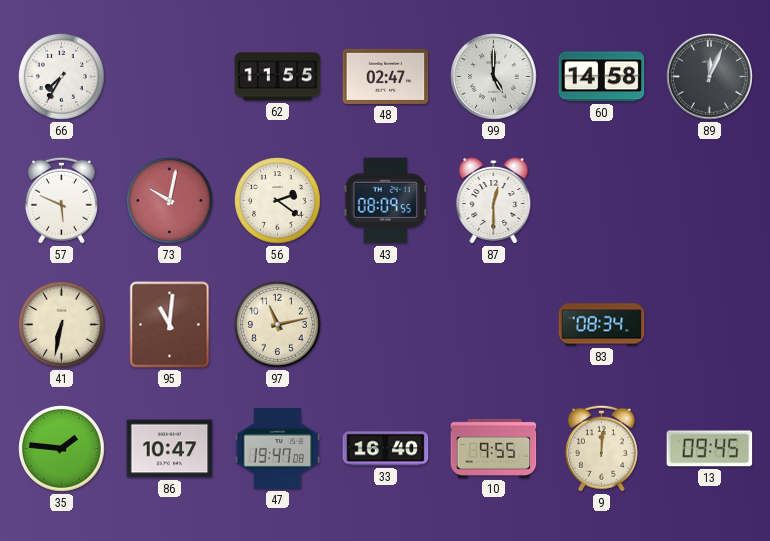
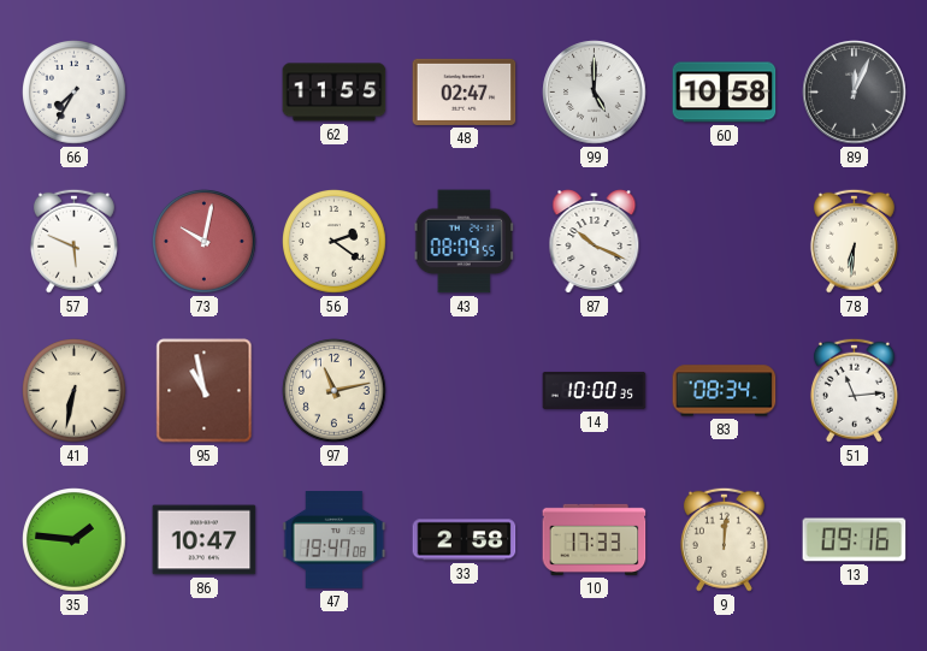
60: 14:58 -> 10:58 (725, 93)
87: 12:30 -> 10:19 (595, 242)
78: none -> 6:31 (854, 241)
95: 11:01 -> 10:58 (205, 391)
14: none -> 10:00 (595, 390)
51: none -> 11:14 (854, 390)
33: 16:40 -> 2:58 (465, 540)
10: 9:55 -> 17:33 (595, 539)
13: 09:45 -> 09:16 (855, 540)
